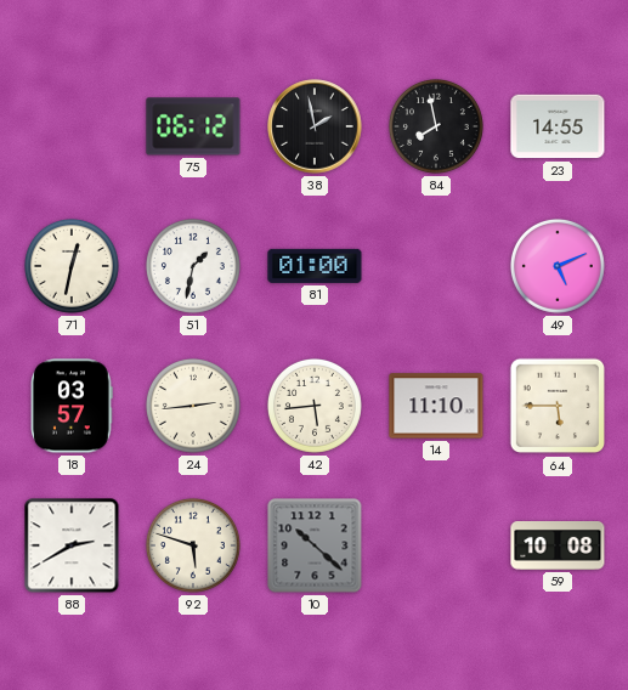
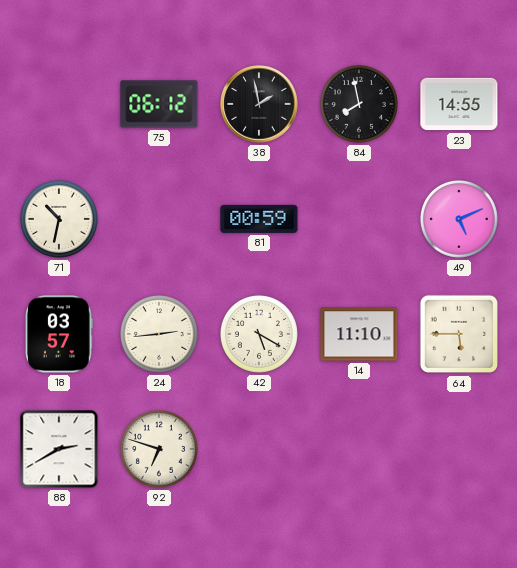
71: 12:32 -> 10:32 (59, 219)
51: 1:32 -> none (193, 266)
81: 01:00 -> 00:59 (259, 219)
42: 5:44 -> 5:20 (259, 334)
92: 5:48 -> 6:48 (159, 449)
10: 10:22 -> none (315, 545)
59: 10:08 -> none (558, 547)
